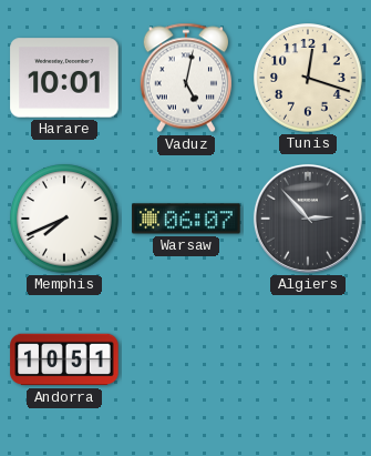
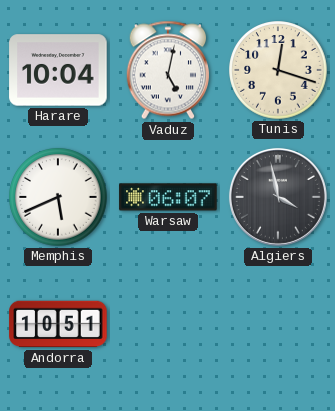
Harare: 10:01 -> 10:04 (58, 70)
Memphis: 7:41 -> 5:41 (58, 197)
Algiers: 2:53 -> 3:58 (278, 197)
